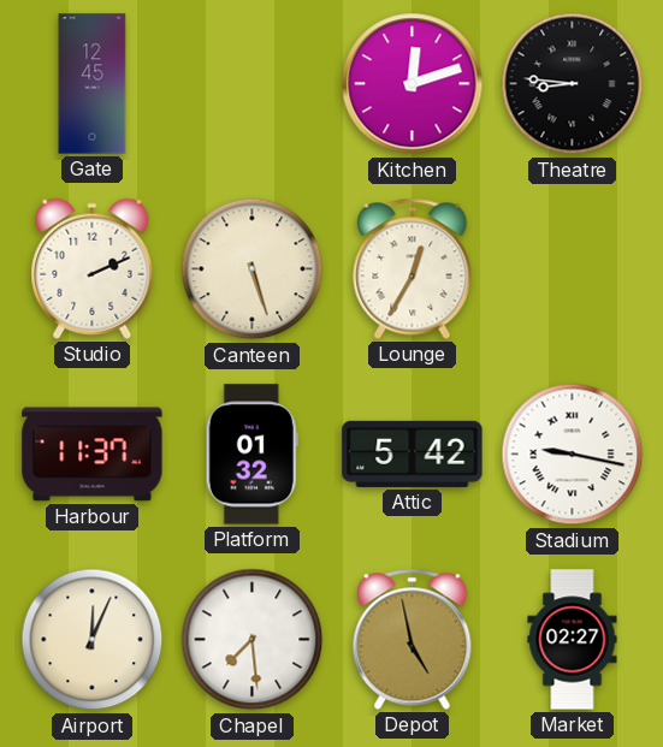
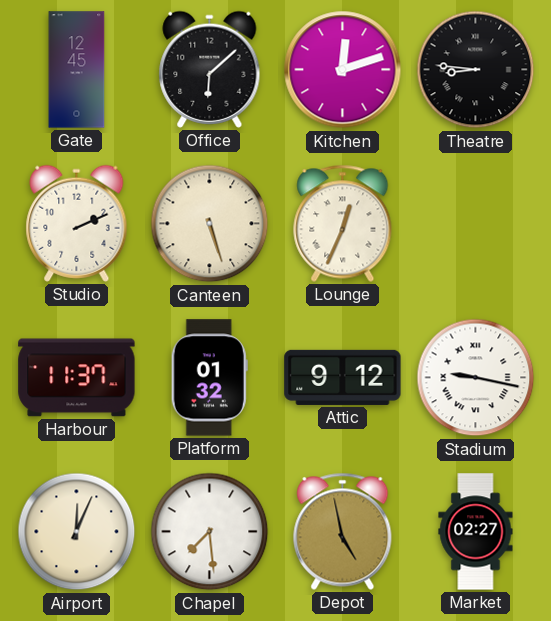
Office: none -> 6:08 (210, 69)
Lounge: 12:35 -> 12:34 (343, 223)
Attic: 5:42 -> 9:12 (343, 377)
